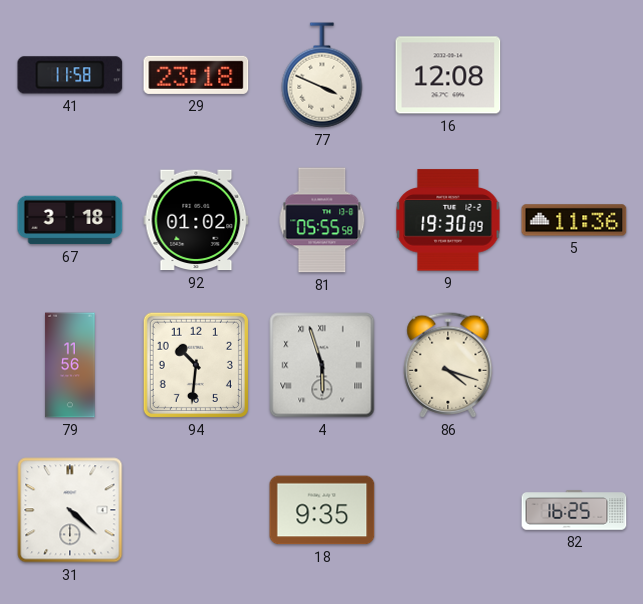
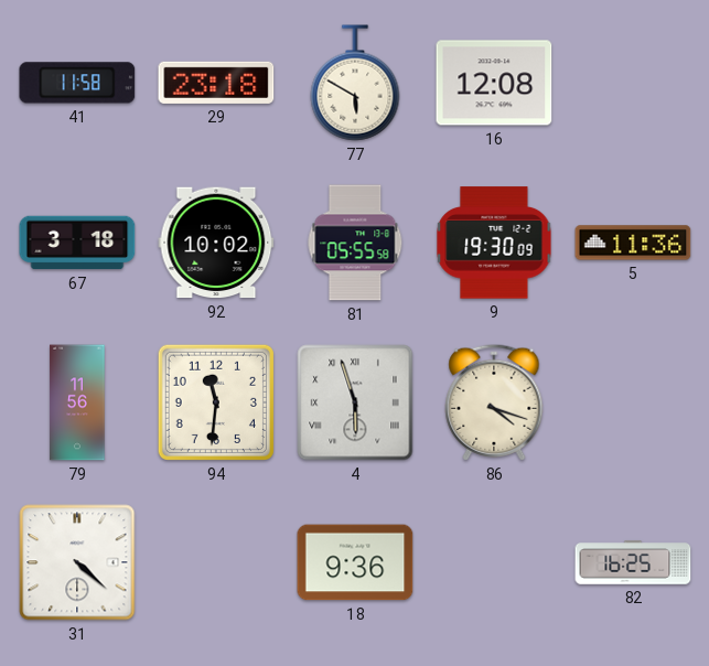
77: 3:49 -> 5:50 (355, 83)
92: 01:02 -> 10:02 (216, 243)
94: 10:31 -> 11:31 (216, 402)
18: 9:35 -> 9:36 (355, 562)
